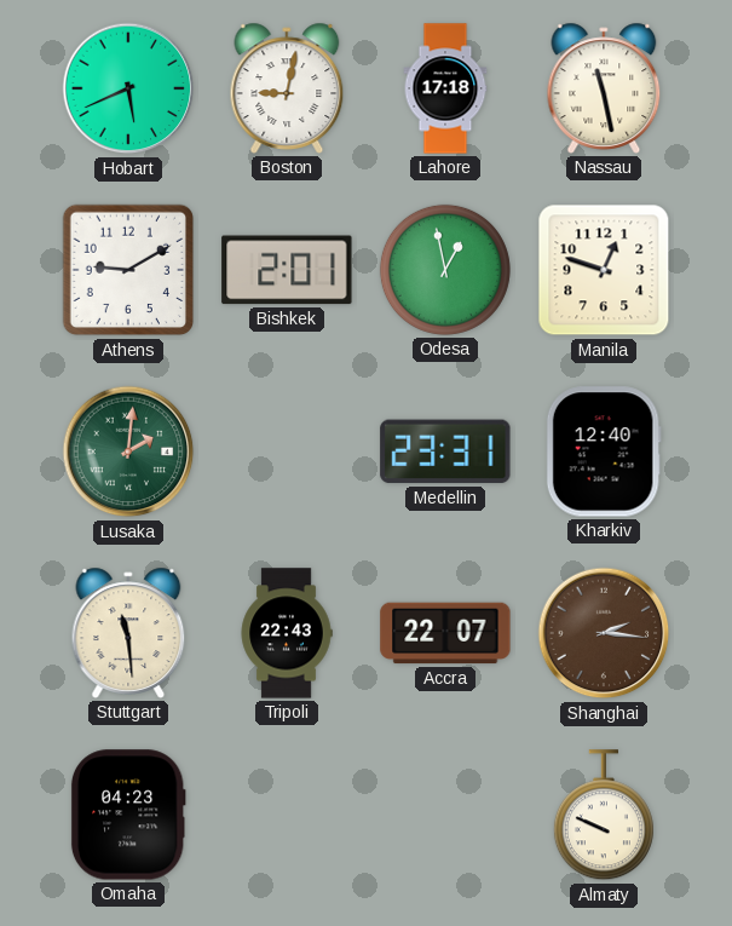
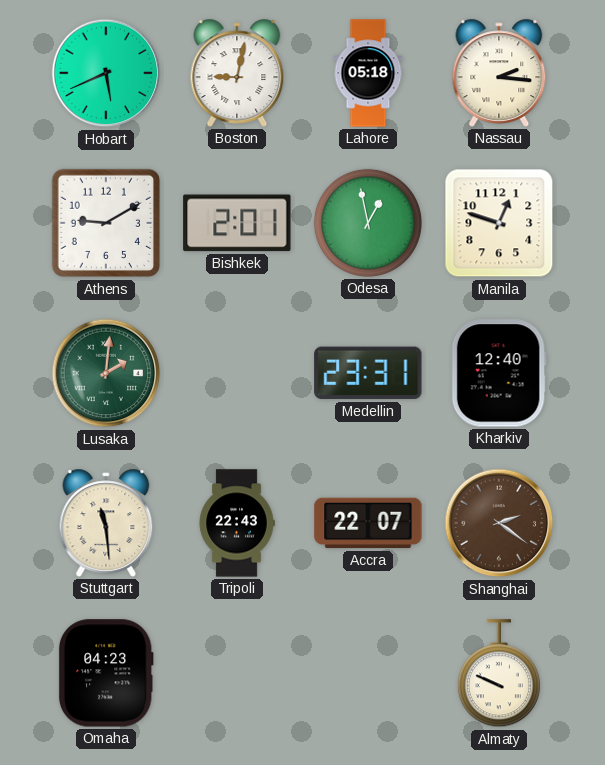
Lahore: 17:18 -> 05:18 (368, 73)
Nassau: 11:28 -> 2:16 (499, 73)
Shanghai: 2:16 -> 2:21 (499, 523)
